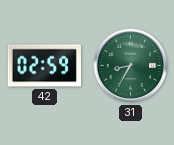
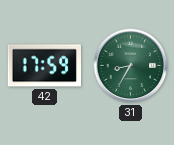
42: 02:59 -> 17:59 (44, 66)
